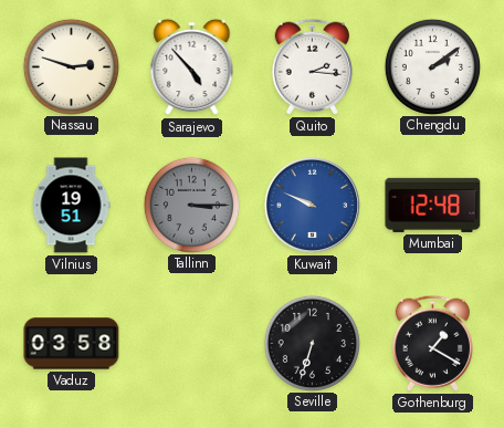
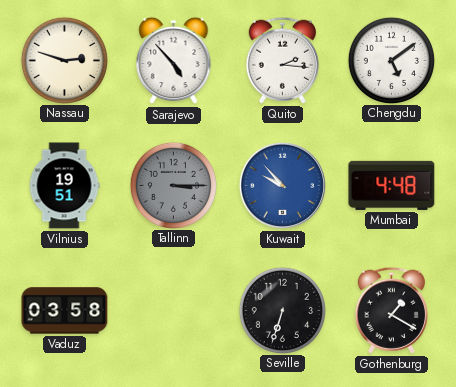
Chengdu: 2:09 -> 5:09 (391, 60)
Kuwait: 9:49 -> 9:53 (282, 185)
Mumbai: 12:48 -> 4:48 (392, 185)
